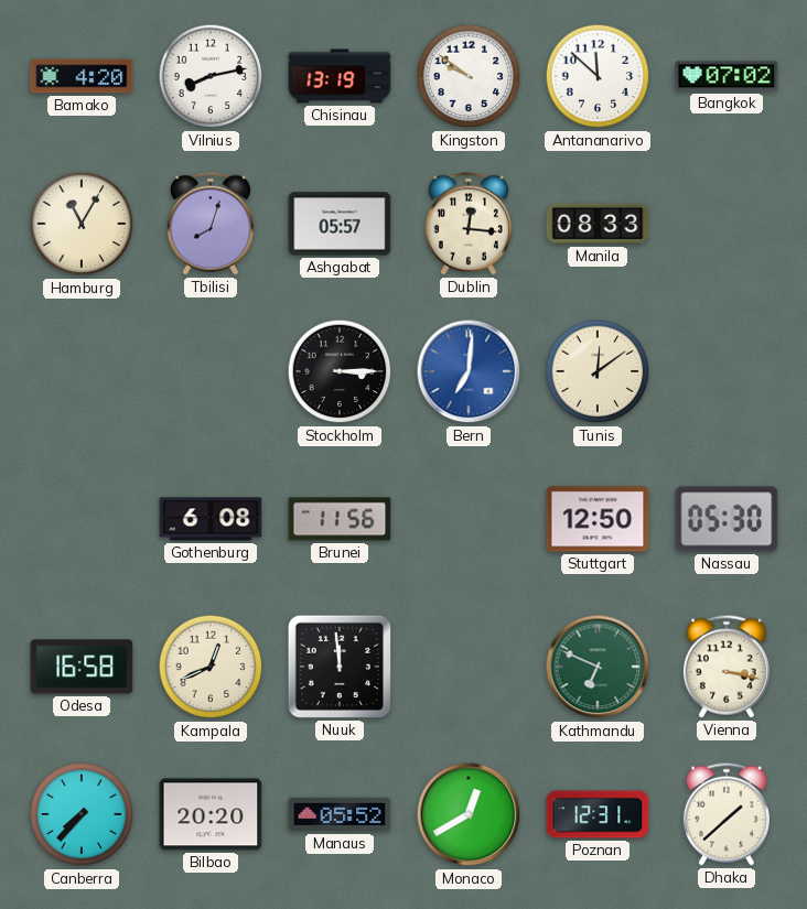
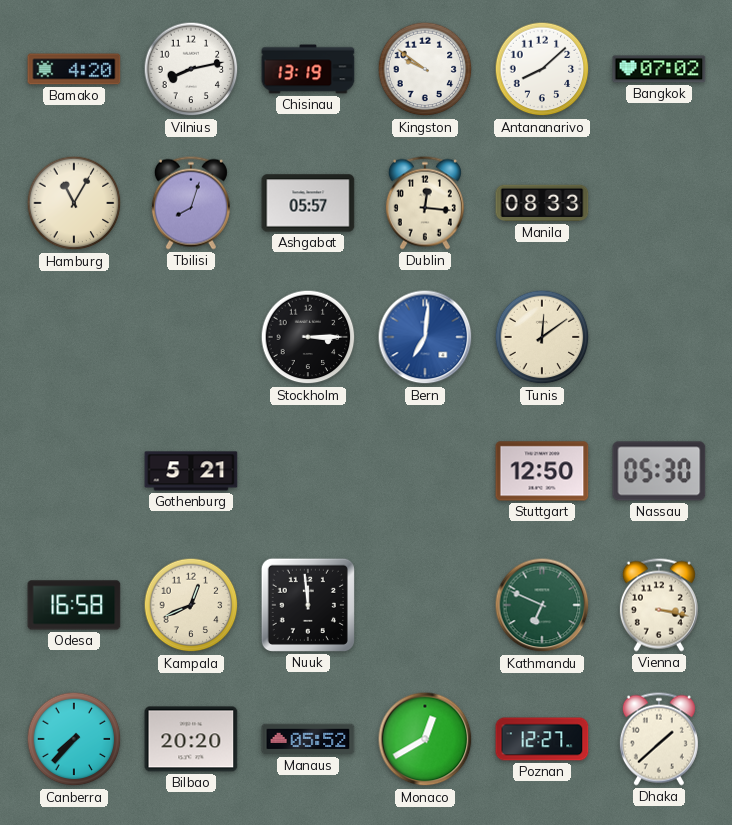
Antananarivo: 11:52 -> 8:08 (542, 69)
Gothenburg: 6:08 -> 5:21 (191, 471)
Brunei: 11:56 -> none (340, 519)
Poznan: 12:31 -> 12:27 (542, 739)
